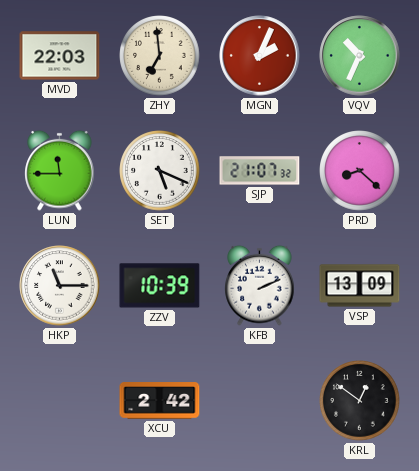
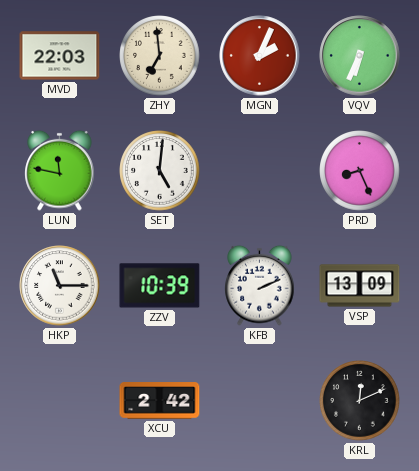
VQV: 10:34 -> 6:34 (360, 56)
LUN: 11:45 -> 11:47 (60, 170)
SET: 5:19 -> 5:01 (160, 171)
SJP: 21:07 -> none (260, 171)
PRD: 8:22 -> 8:26 (360, 171)
KRL: 12:51 -> 12:11 (360, 401)
